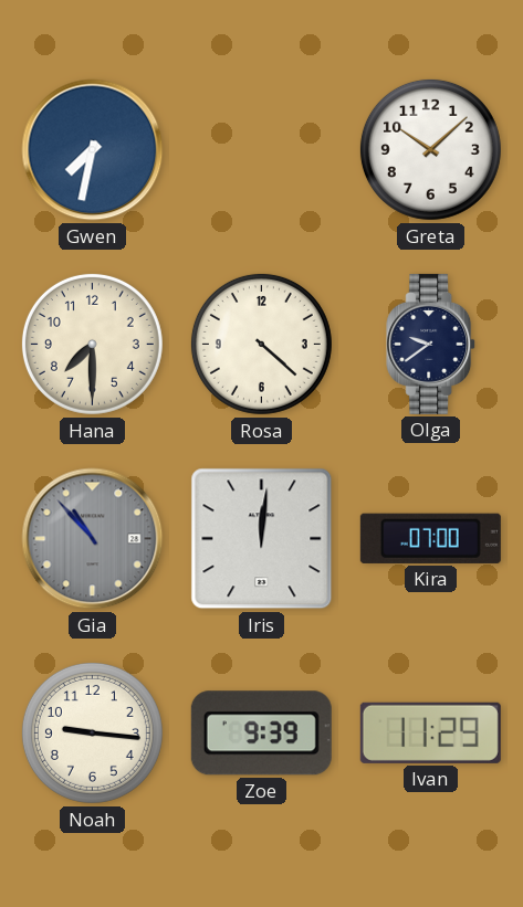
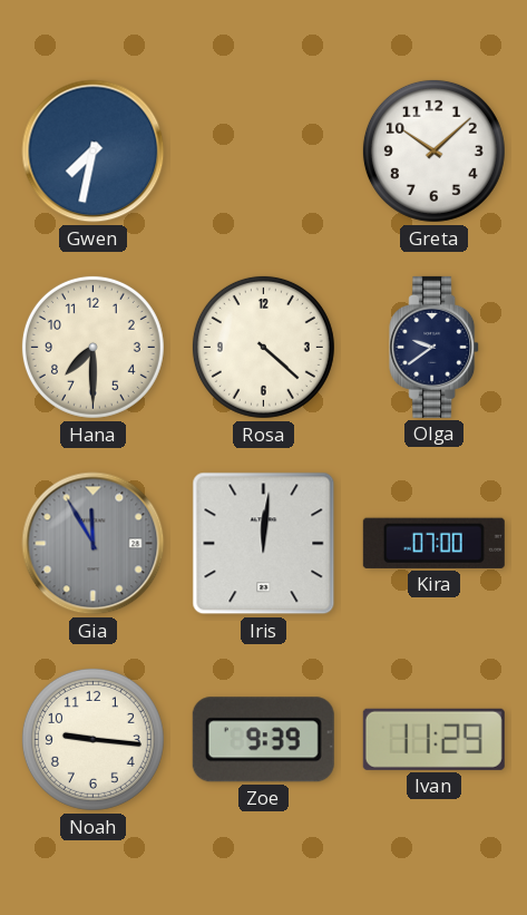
Gia: 10:53 -> 11:55 (94, 544)
